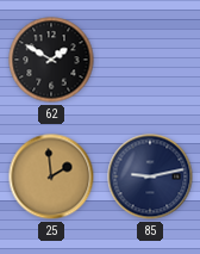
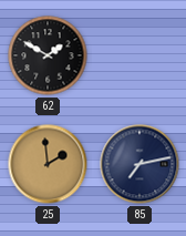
85: 9:13 -> 7:13 (139, 164)
